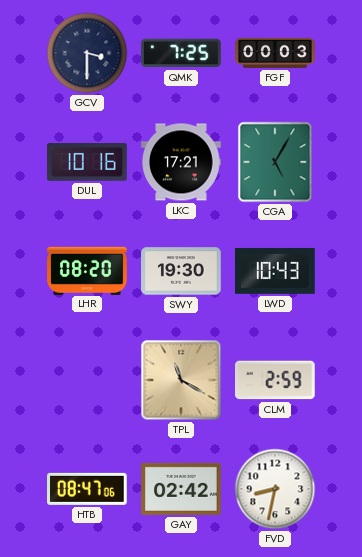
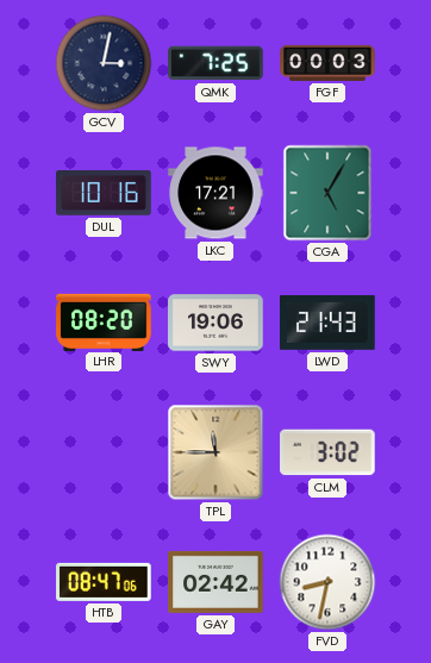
GCV: 3:30 -> 3:02 (104, 63)
SWY: 19:30 -> 19:06 (215, 323)
LWD: 10:43 -> 21:43 (329, 323)
TPL: 11:20 -> 11:45 (215, 452)
CLM: 2:59 -> 3:02 (329, 452)
